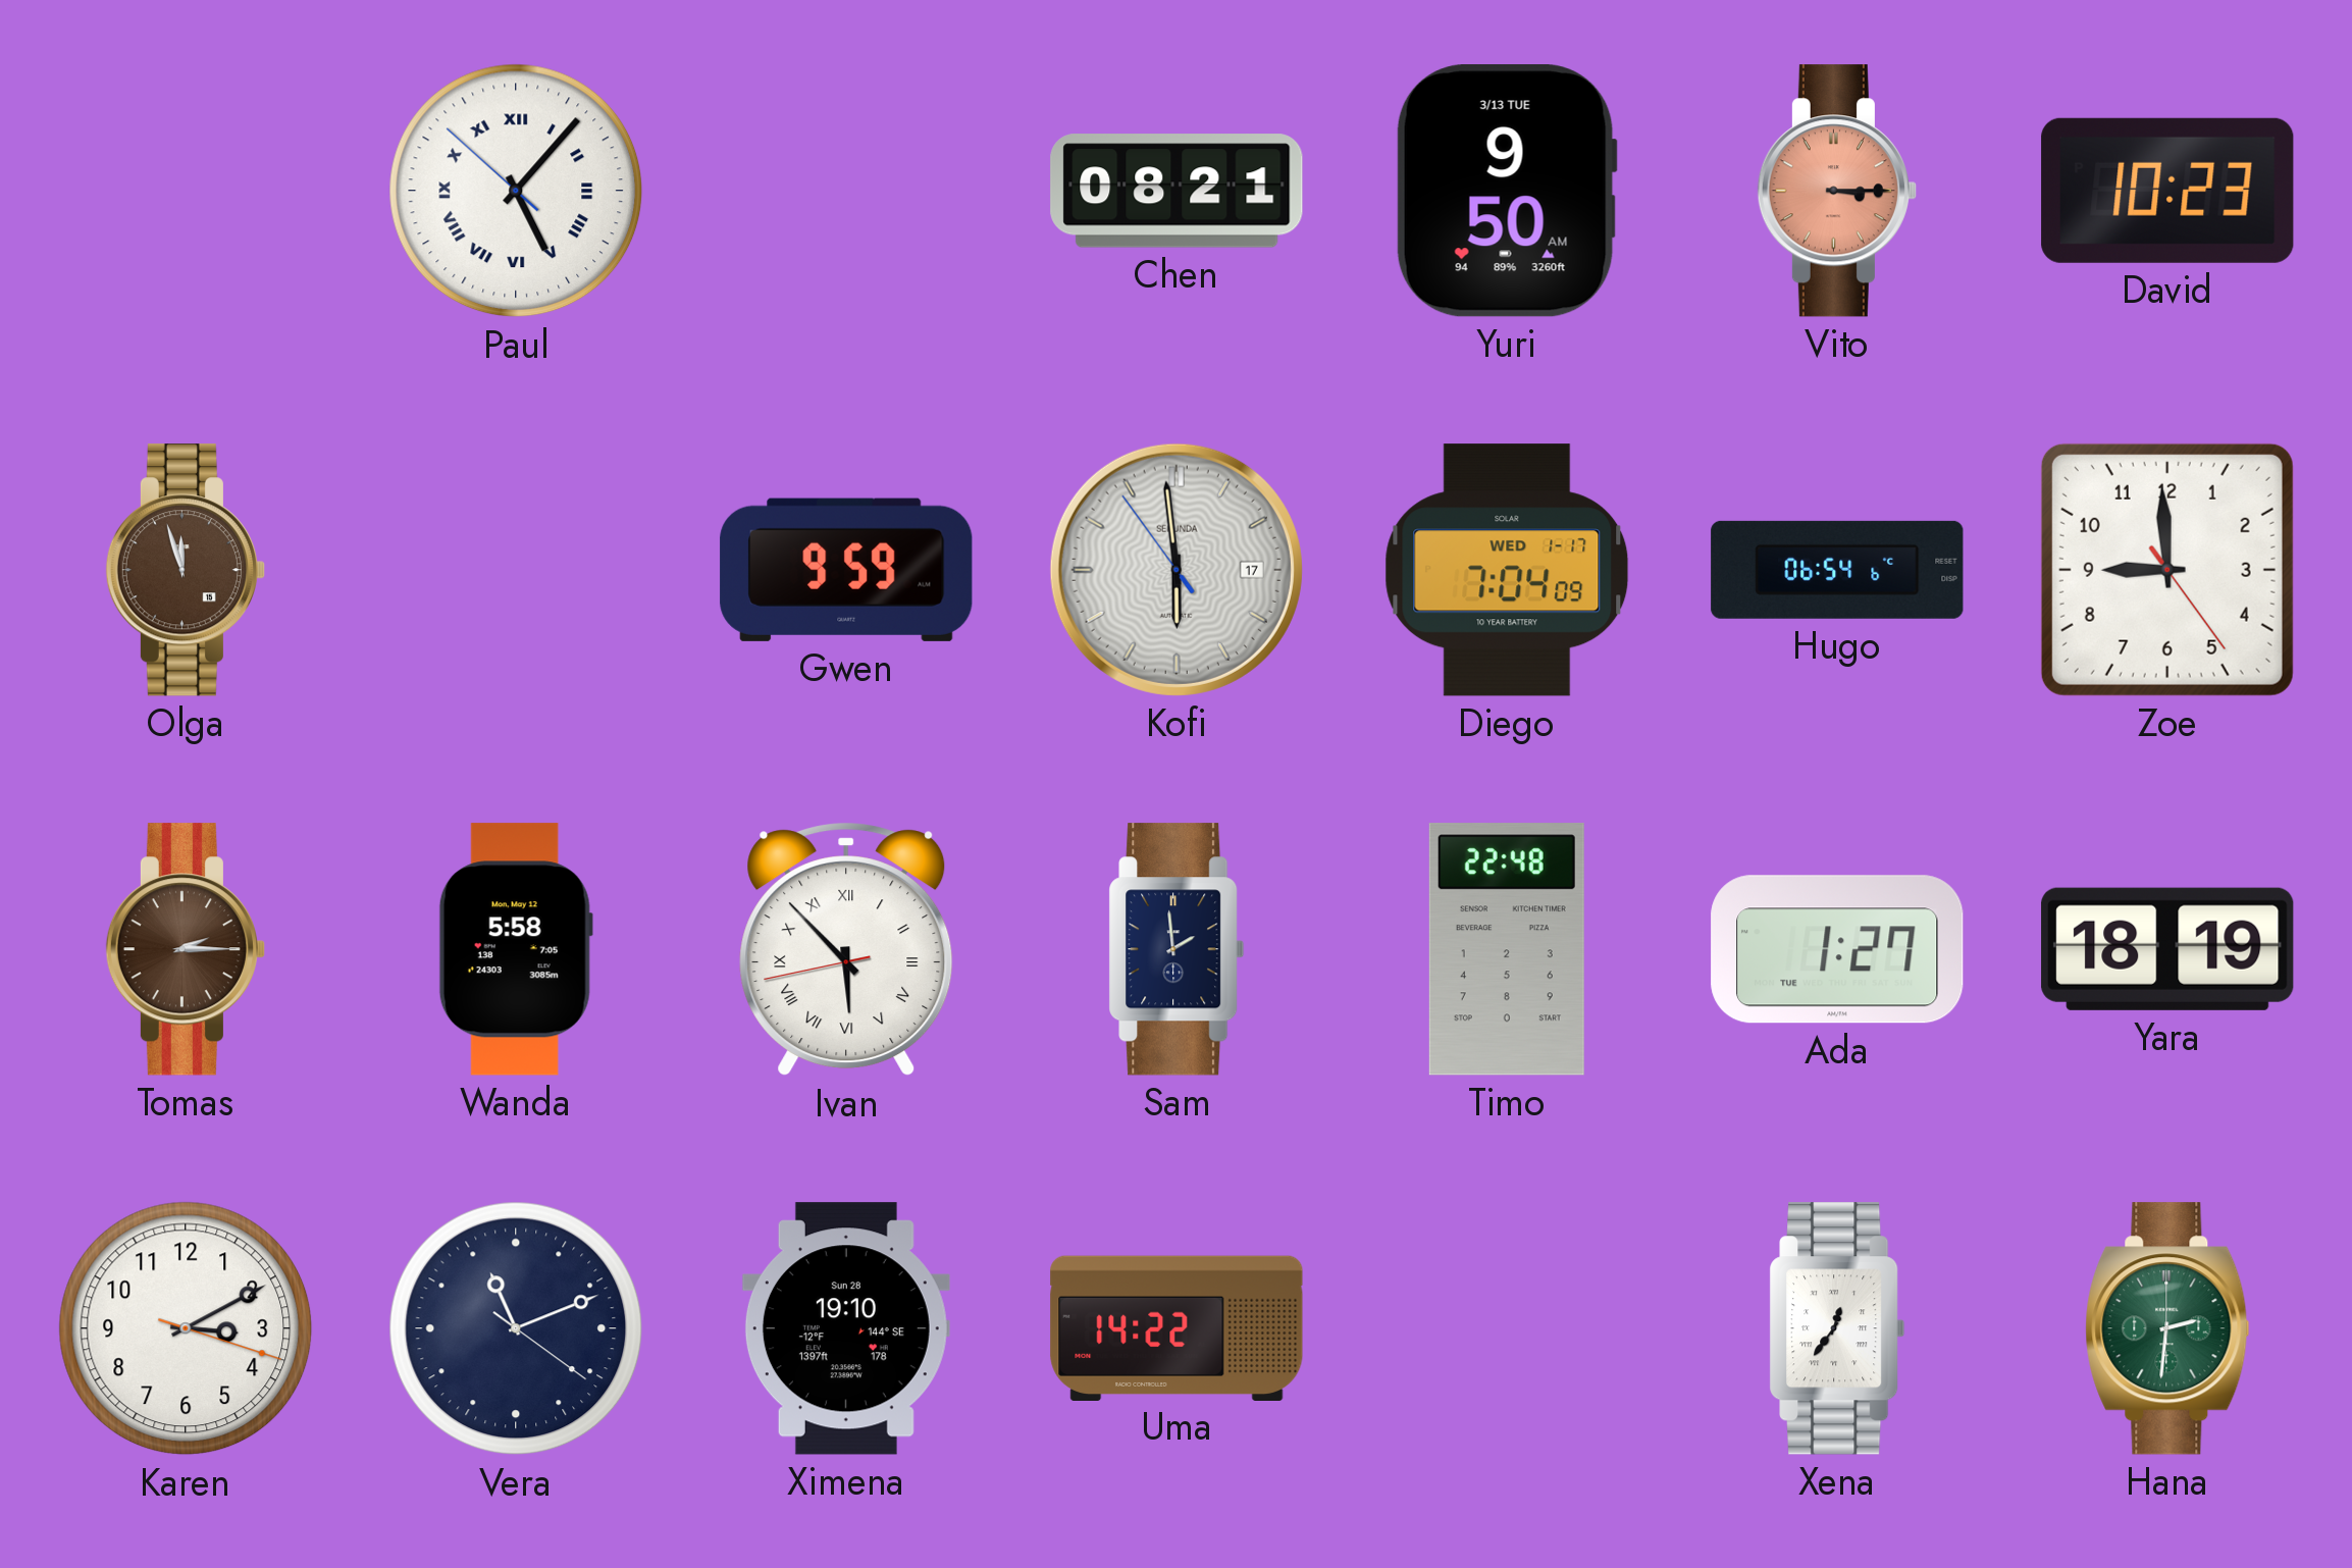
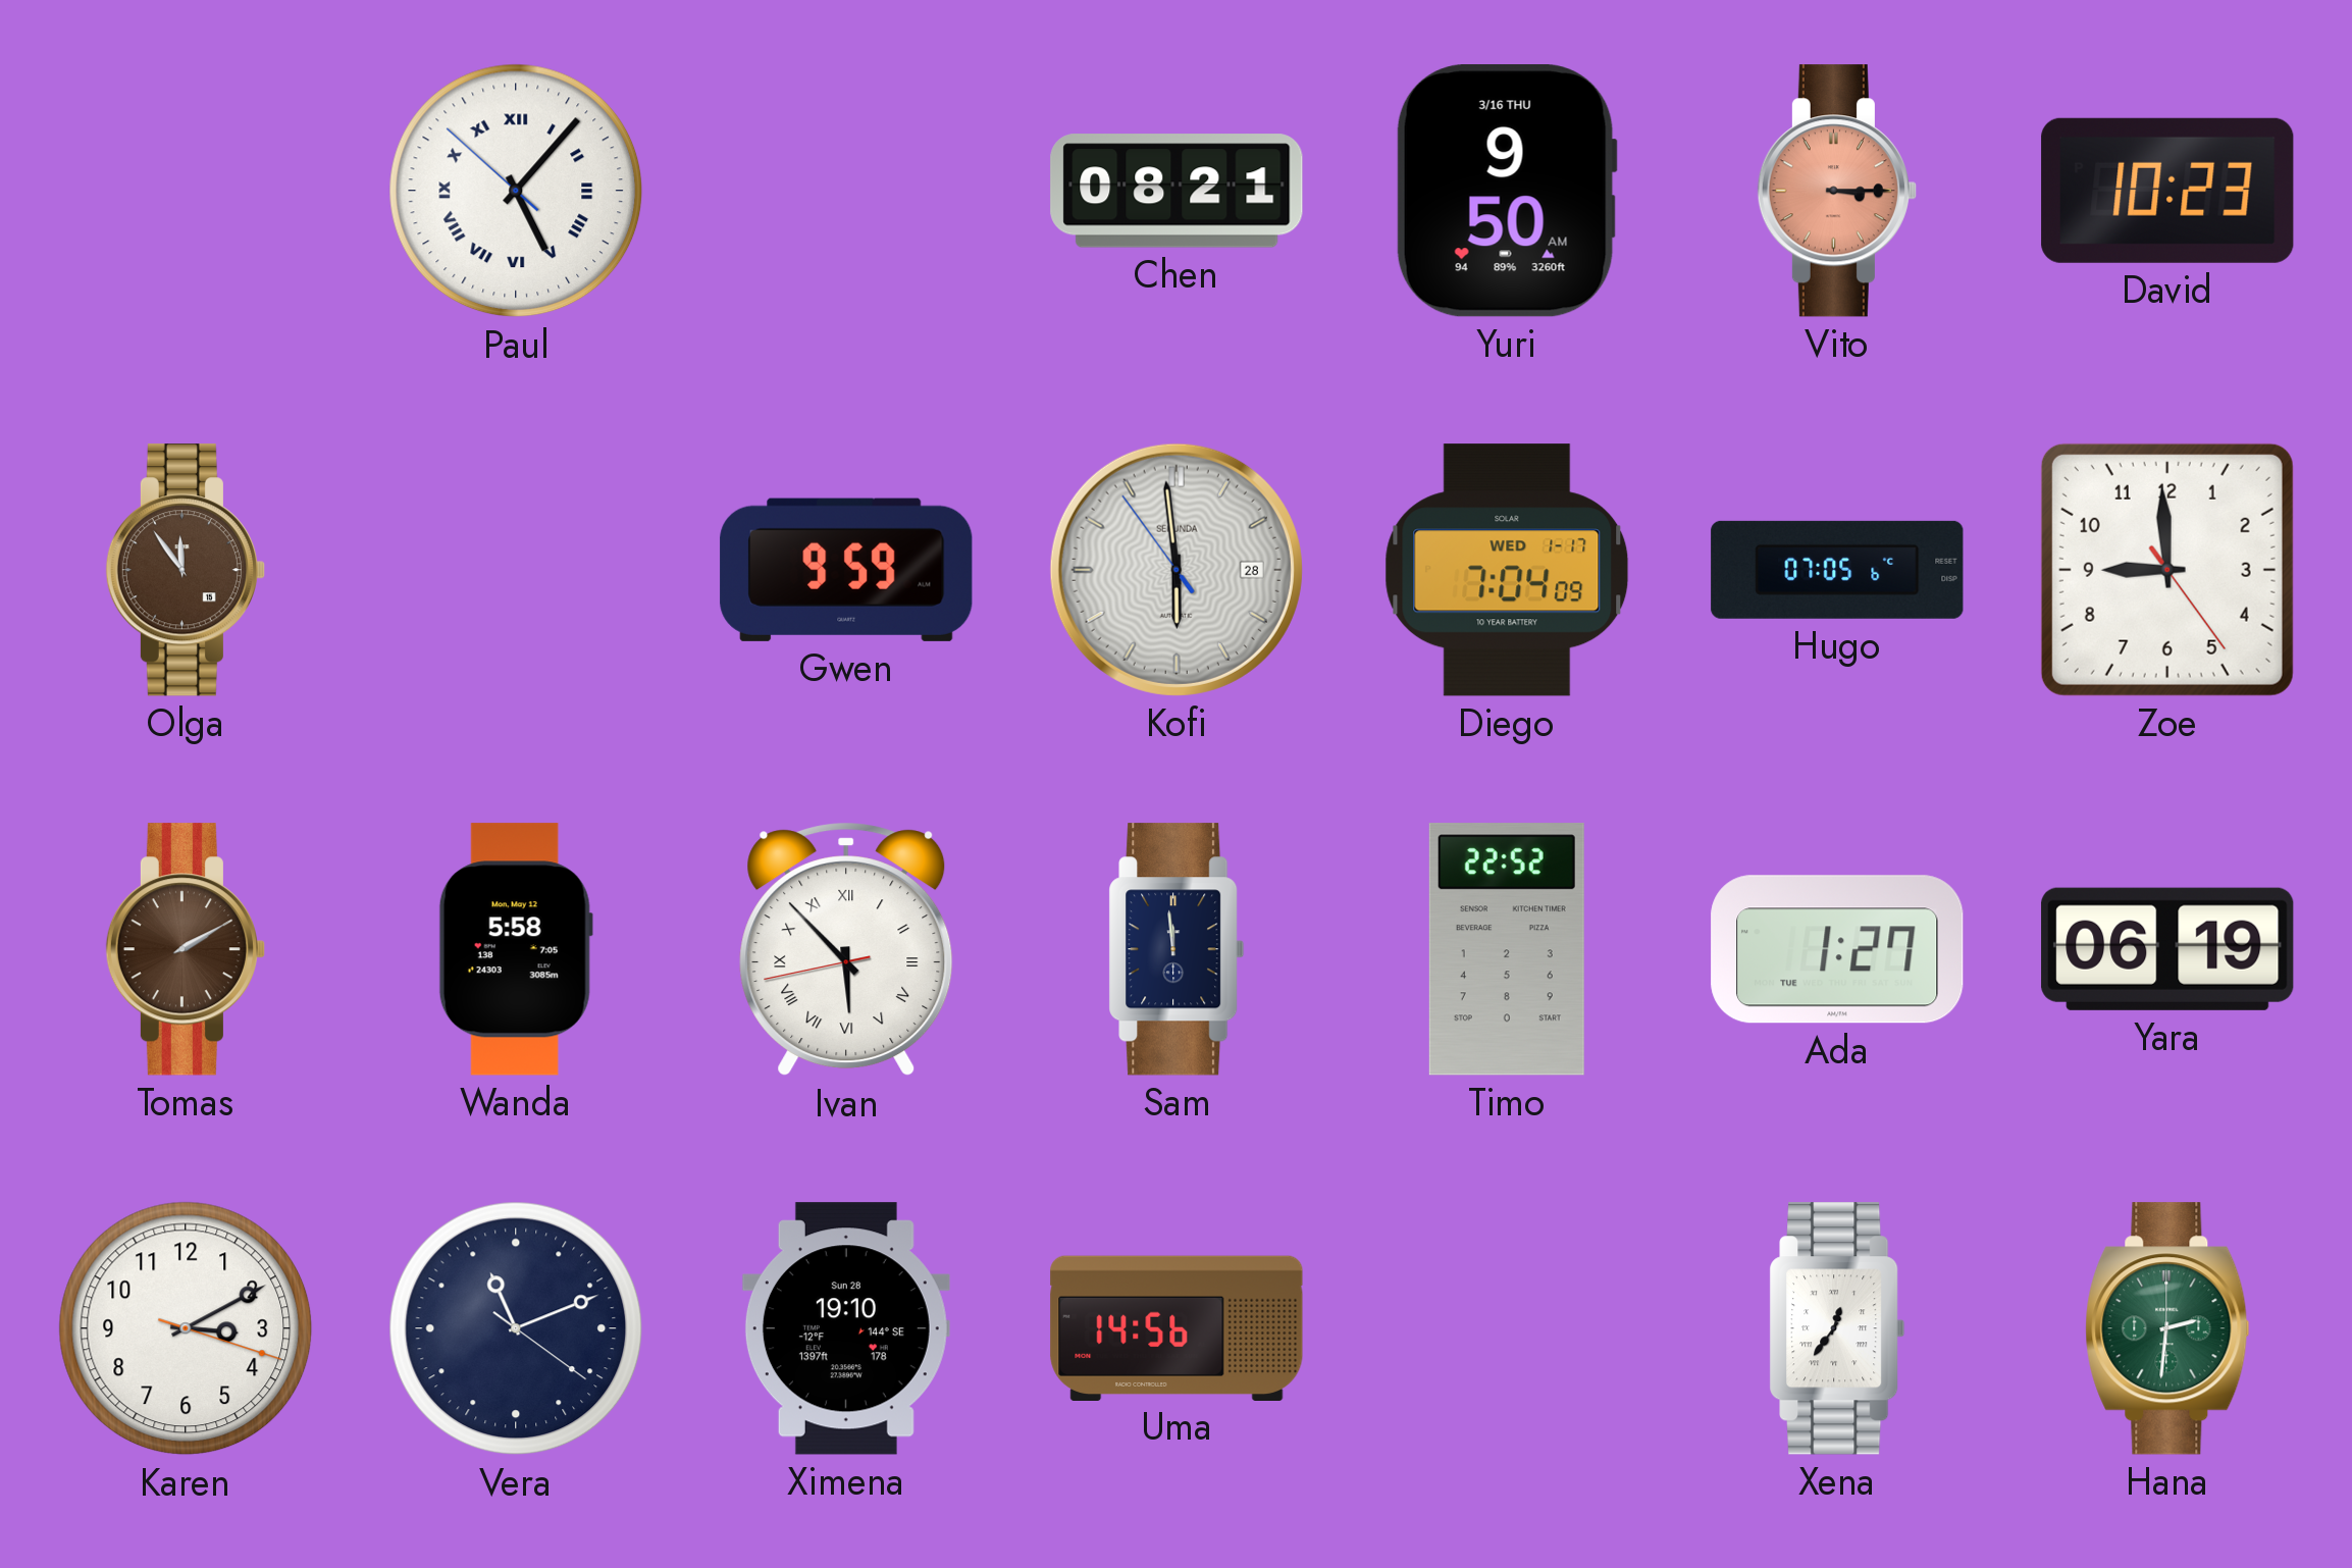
Yuri date: 3/13 TUE -> 3/16 THU (1507, 191)
Olga: 11:57 -> 11:54 (186, 570)
Kofi date: 17 -> 28 (1177, 570)
Hugo: 06:54 -> 07:05 (1837, 570)
Tomas: 2:15 -> 2:10 (186, 949)
Sam: 1:59 -> 11:59 (1177, 949)
Timo: 22:48 -> 22:52 (1507, 949)
Yara: 18:19 -> 06:19 (2167, 949)
Uma: 14:22 -> 14:56 (1177, 1327)
